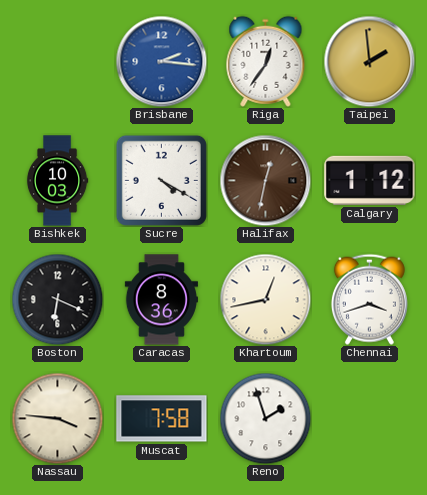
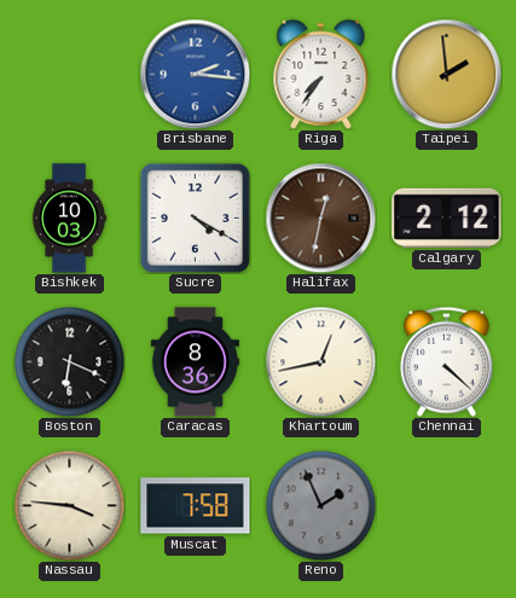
Riga: 12:36 -> 7:36 (321, 74)
Calgary: 1:12 -> 2:12 (447, 217)
Chennai: 3:42 -> 4:22 (446, 361)
Reno: 1:57 -> 1:56 (320, 505)
Reno dial: white -> grey (320, 505)
